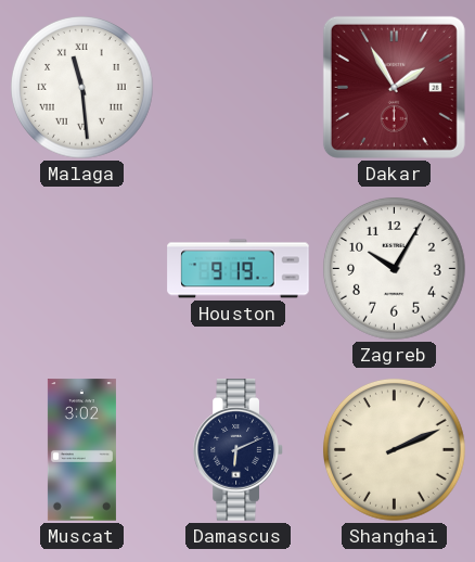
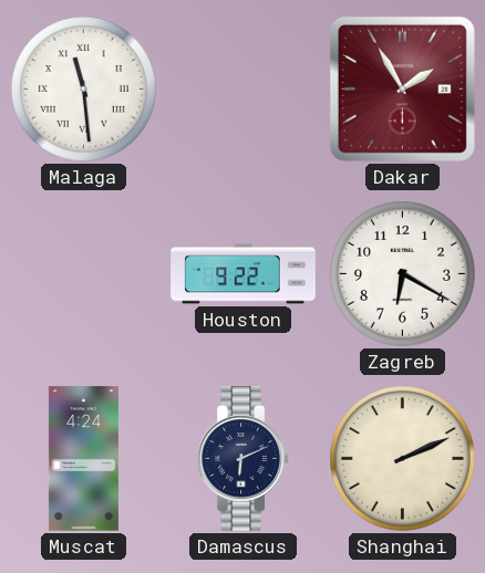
Houston: 9:19 -> 9:22 (244, 274)
Zagreb: 10:05 -> 6:20 (402, 273)
Muscat: 3:02 -> 4:24 (83, 459)
